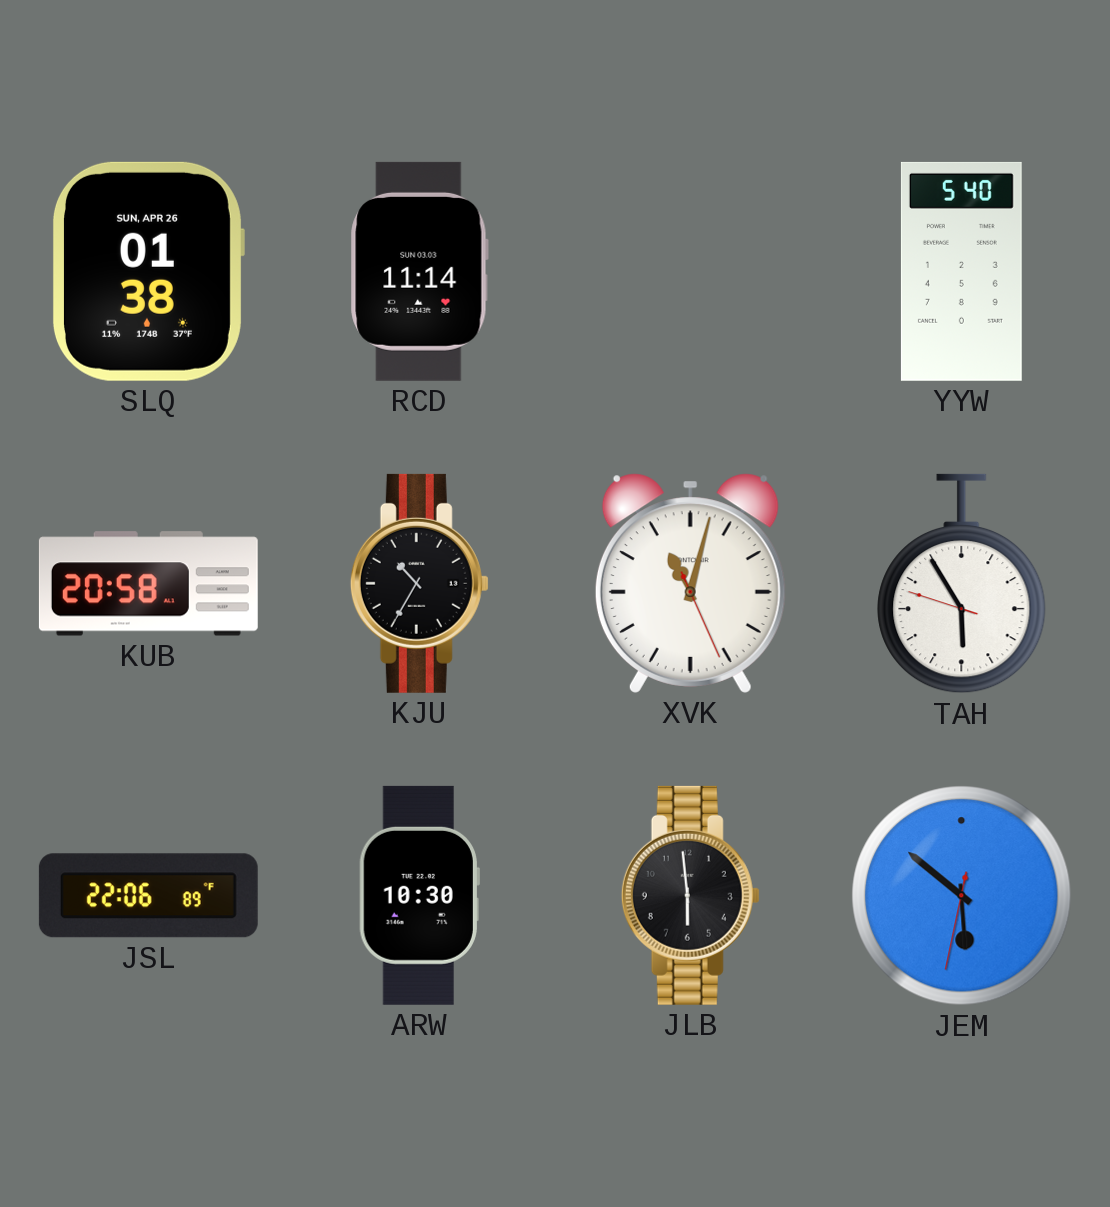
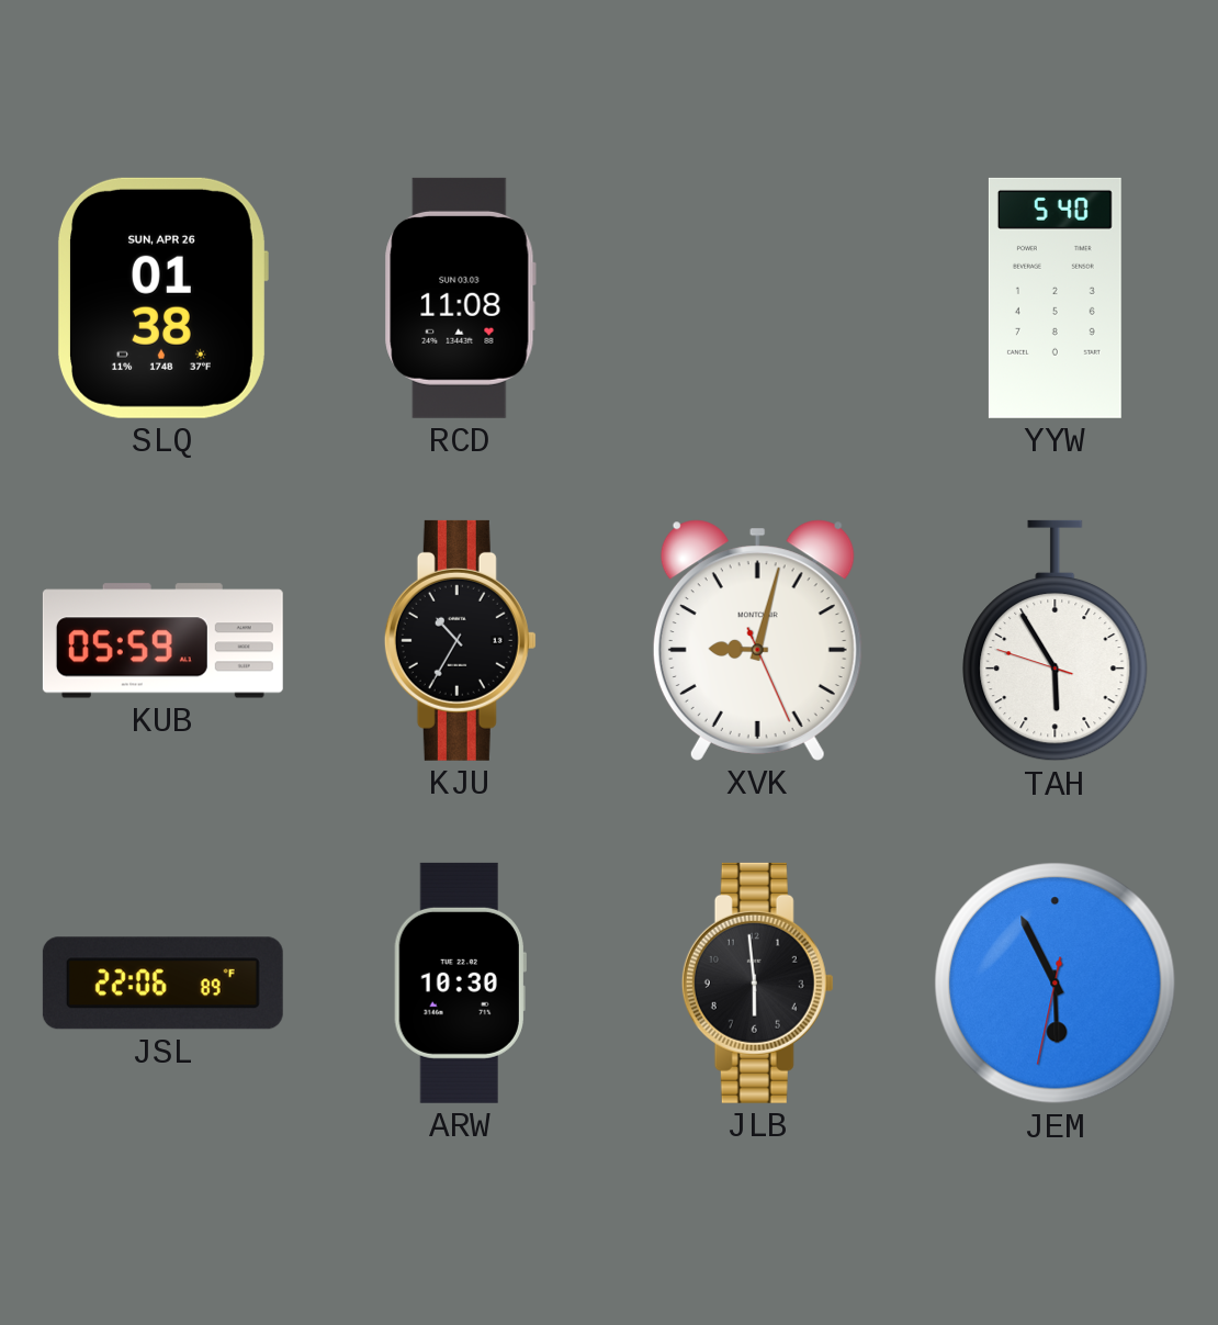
RCD: 11:14 -> 11:08 (460, 297)
KUB: 20:58 -> 05:59 (162, 641)
XVK: 11:02 -> 9:02 (757, 640)
JEM: 5:51 -> 5:55 (1056, 984)
